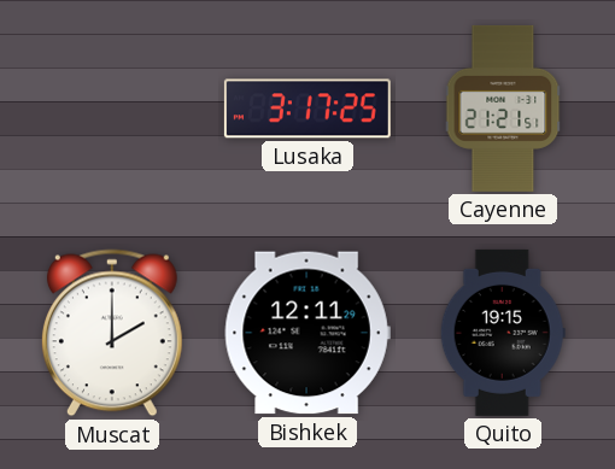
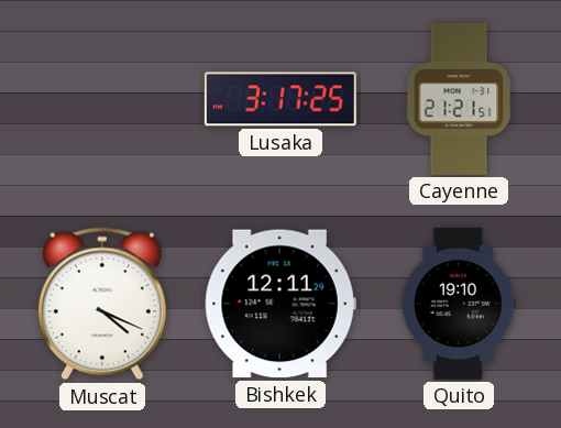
Muscat: 2:00 -> 4:19 (102, 304)
Quito: 19:15 -> 19:10 (459, 304)
